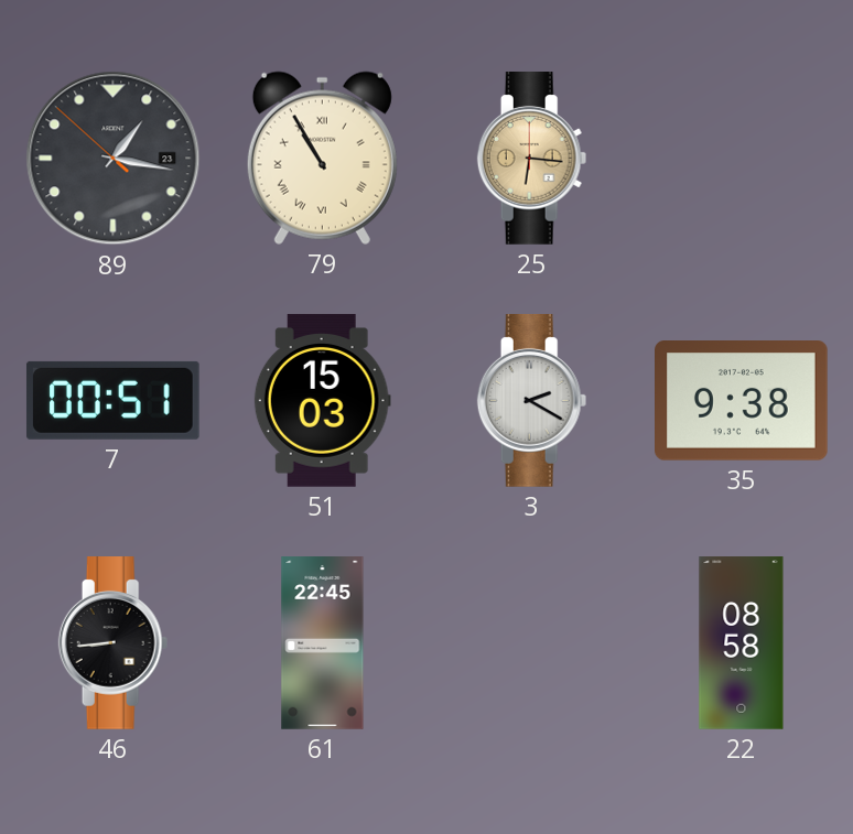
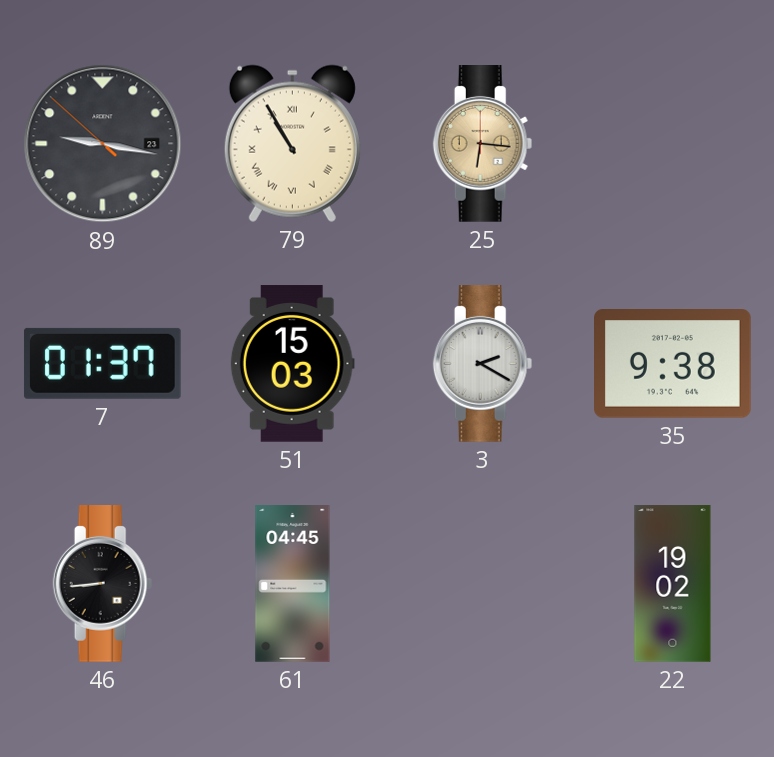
89: 1:16 -> 9:16 (103, 144)
7: 00:51 -> 01:37 (102, 363)
61: 22:45 -> 04:45 (293, 584)
22: 08:58 -> 19:02 (673, 584)
